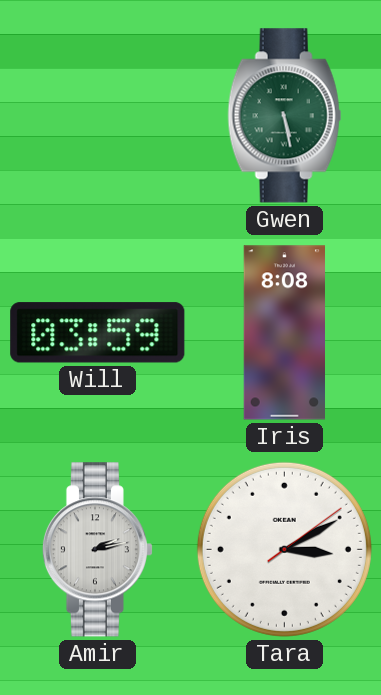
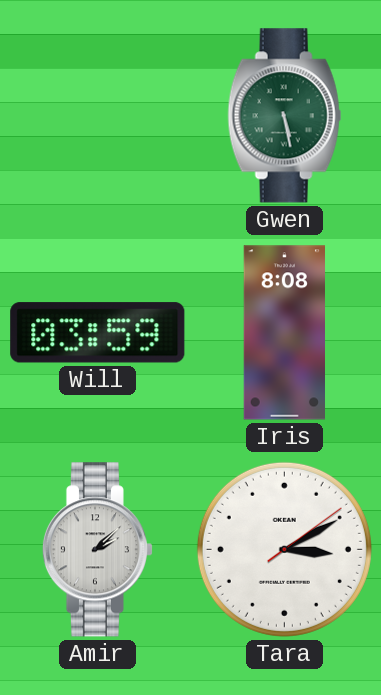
Amir: 2:13 -> 2:08 (97, 550)
